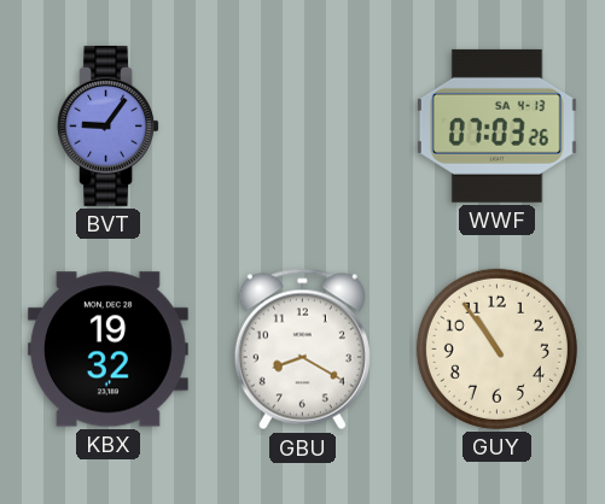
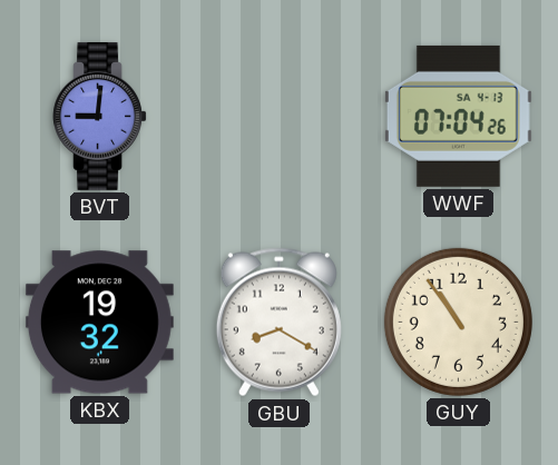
BVT: 9:06 -> 9:01 (99, 116)
WWF: 07:03 -> 07:04 (458, 116)
